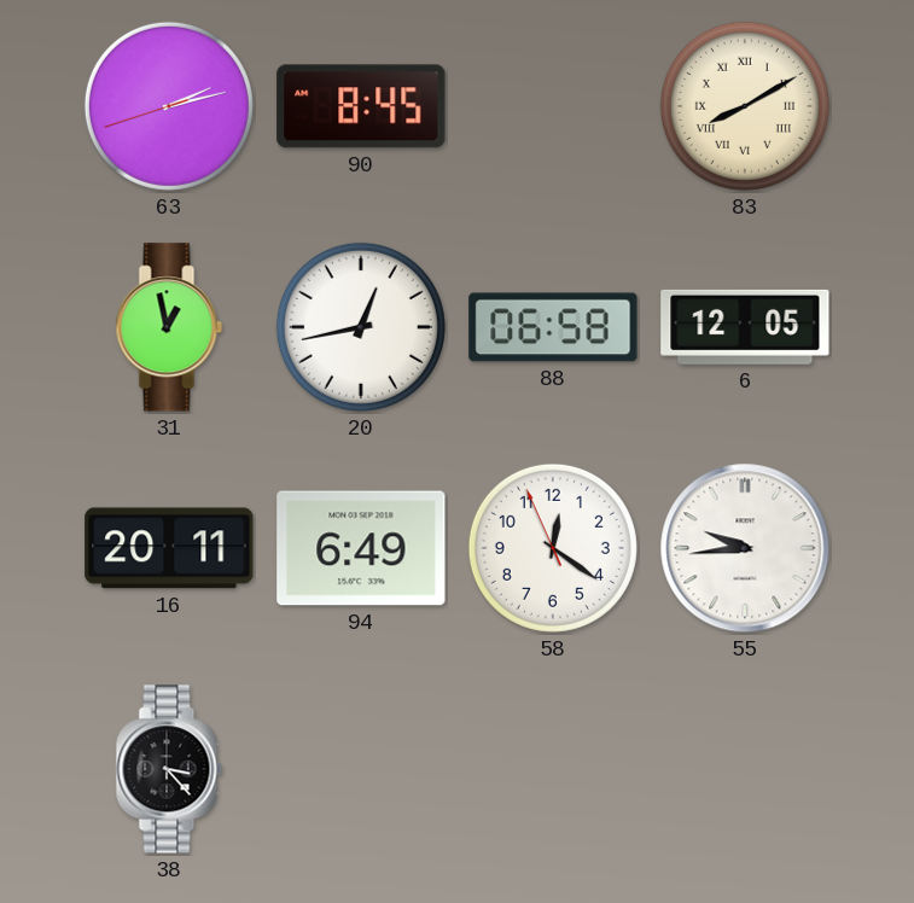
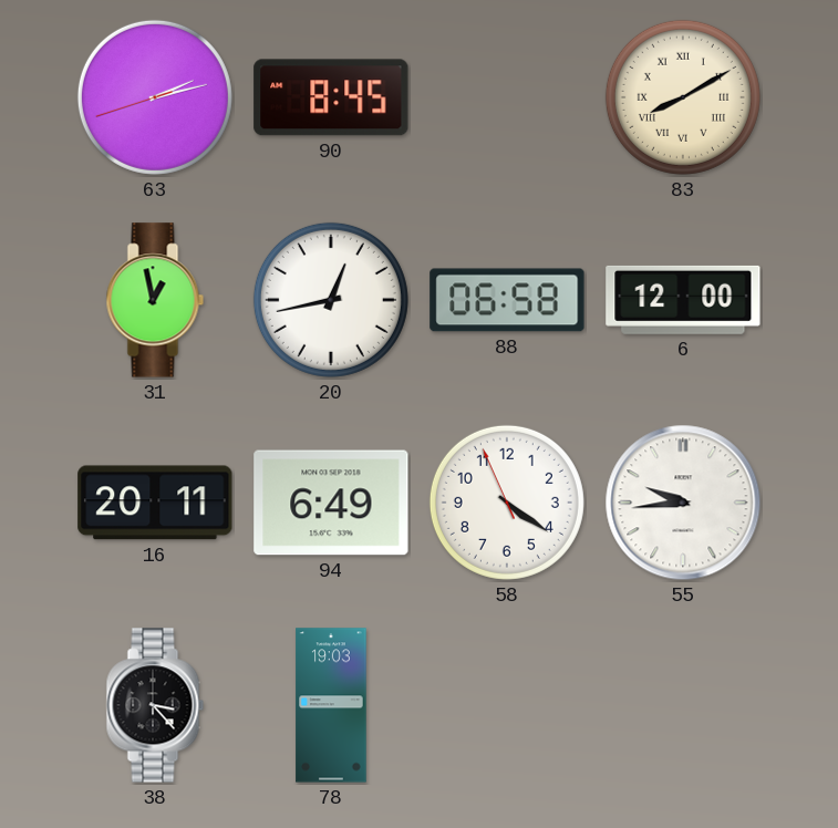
6: 12:05 -> 12:00 (683, 300)
58: 12:20 -> 4:20 (507, 503)
78: none -> 19:03 (331, 705)
